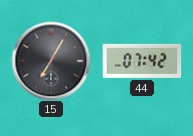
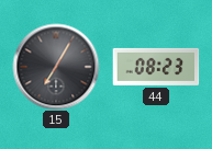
44: 07:42 -> 08:23 (156, 67)
